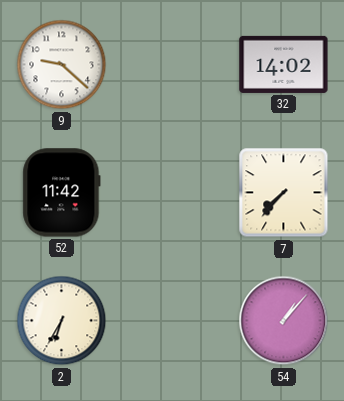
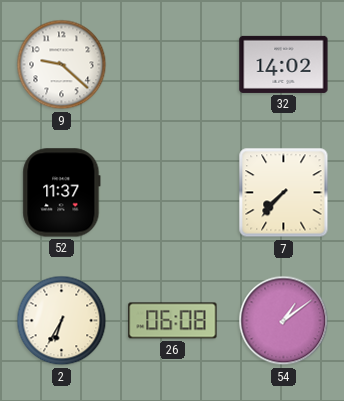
52: 11:42 -> 11:37 (62, 193)
26: none -> 06:08 (173, 321)
54: 1:07 -> 1:09 (284, 321)
